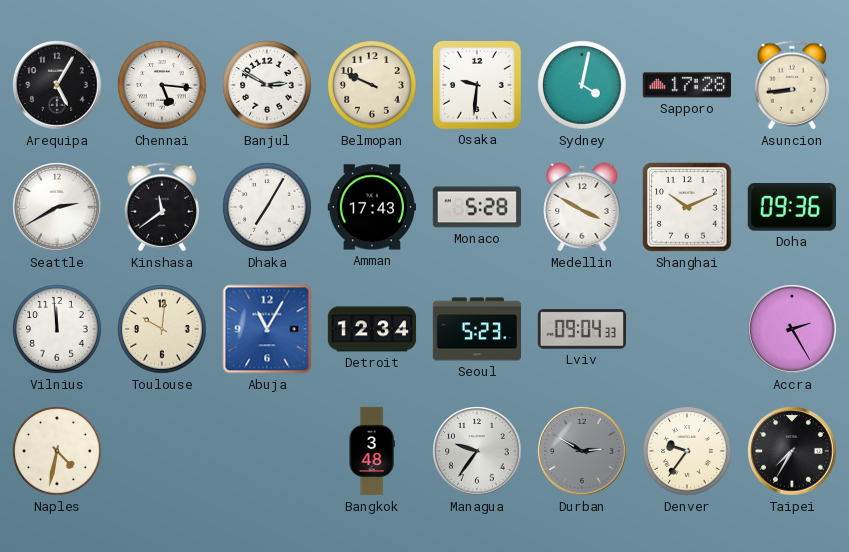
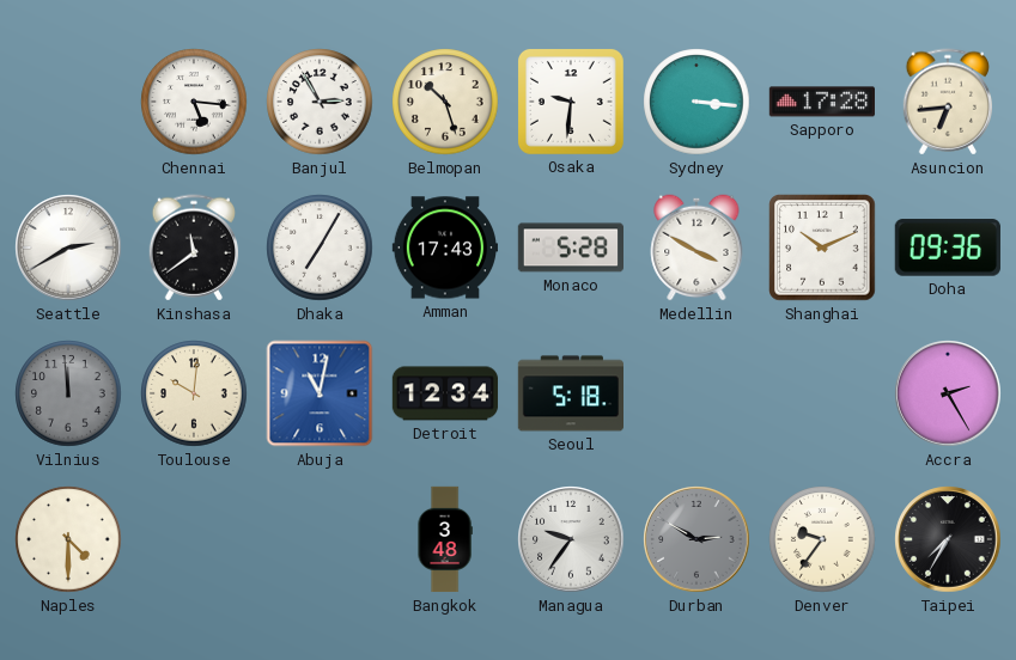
Arequipa: 5:05 -> none (57, 85)
Banjul: 2:50 -> 2:55 (320, 102)
Belmopan: 9:49 -> 10:27 (445, 102)
Sydney: 4:02 -> 3:16 (696, 102)
Asuncion: 8:44 -> 6:44 (947, 102)
Vilnius dial: white -> grey (68, 393)
Abuja: 11:05 -> 11:02 (320, 393)
Seoul: 5:23 -> 5:18 (570, 393)
Lviv: 09:04 -> none (581, 329)
Naples: 4:32 -> 4:30 (68, 539)
